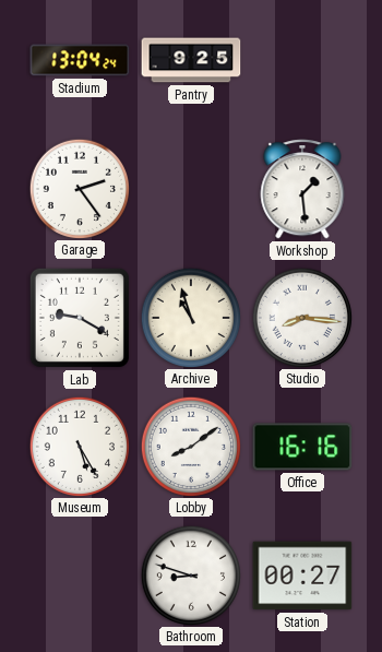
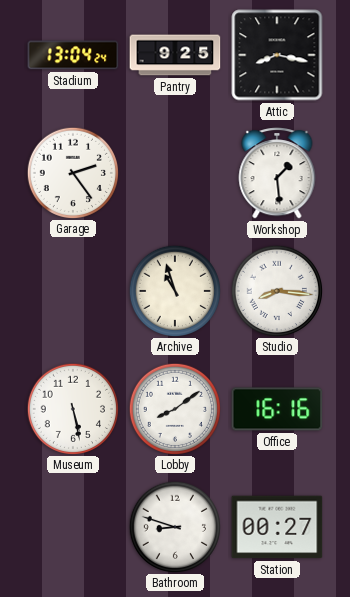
Attic: none -> 8:17 (277, 55)
Lab: 9:20 -> none (80, 318)
Museum: 5:25 -> 5:28 (72, 408)
